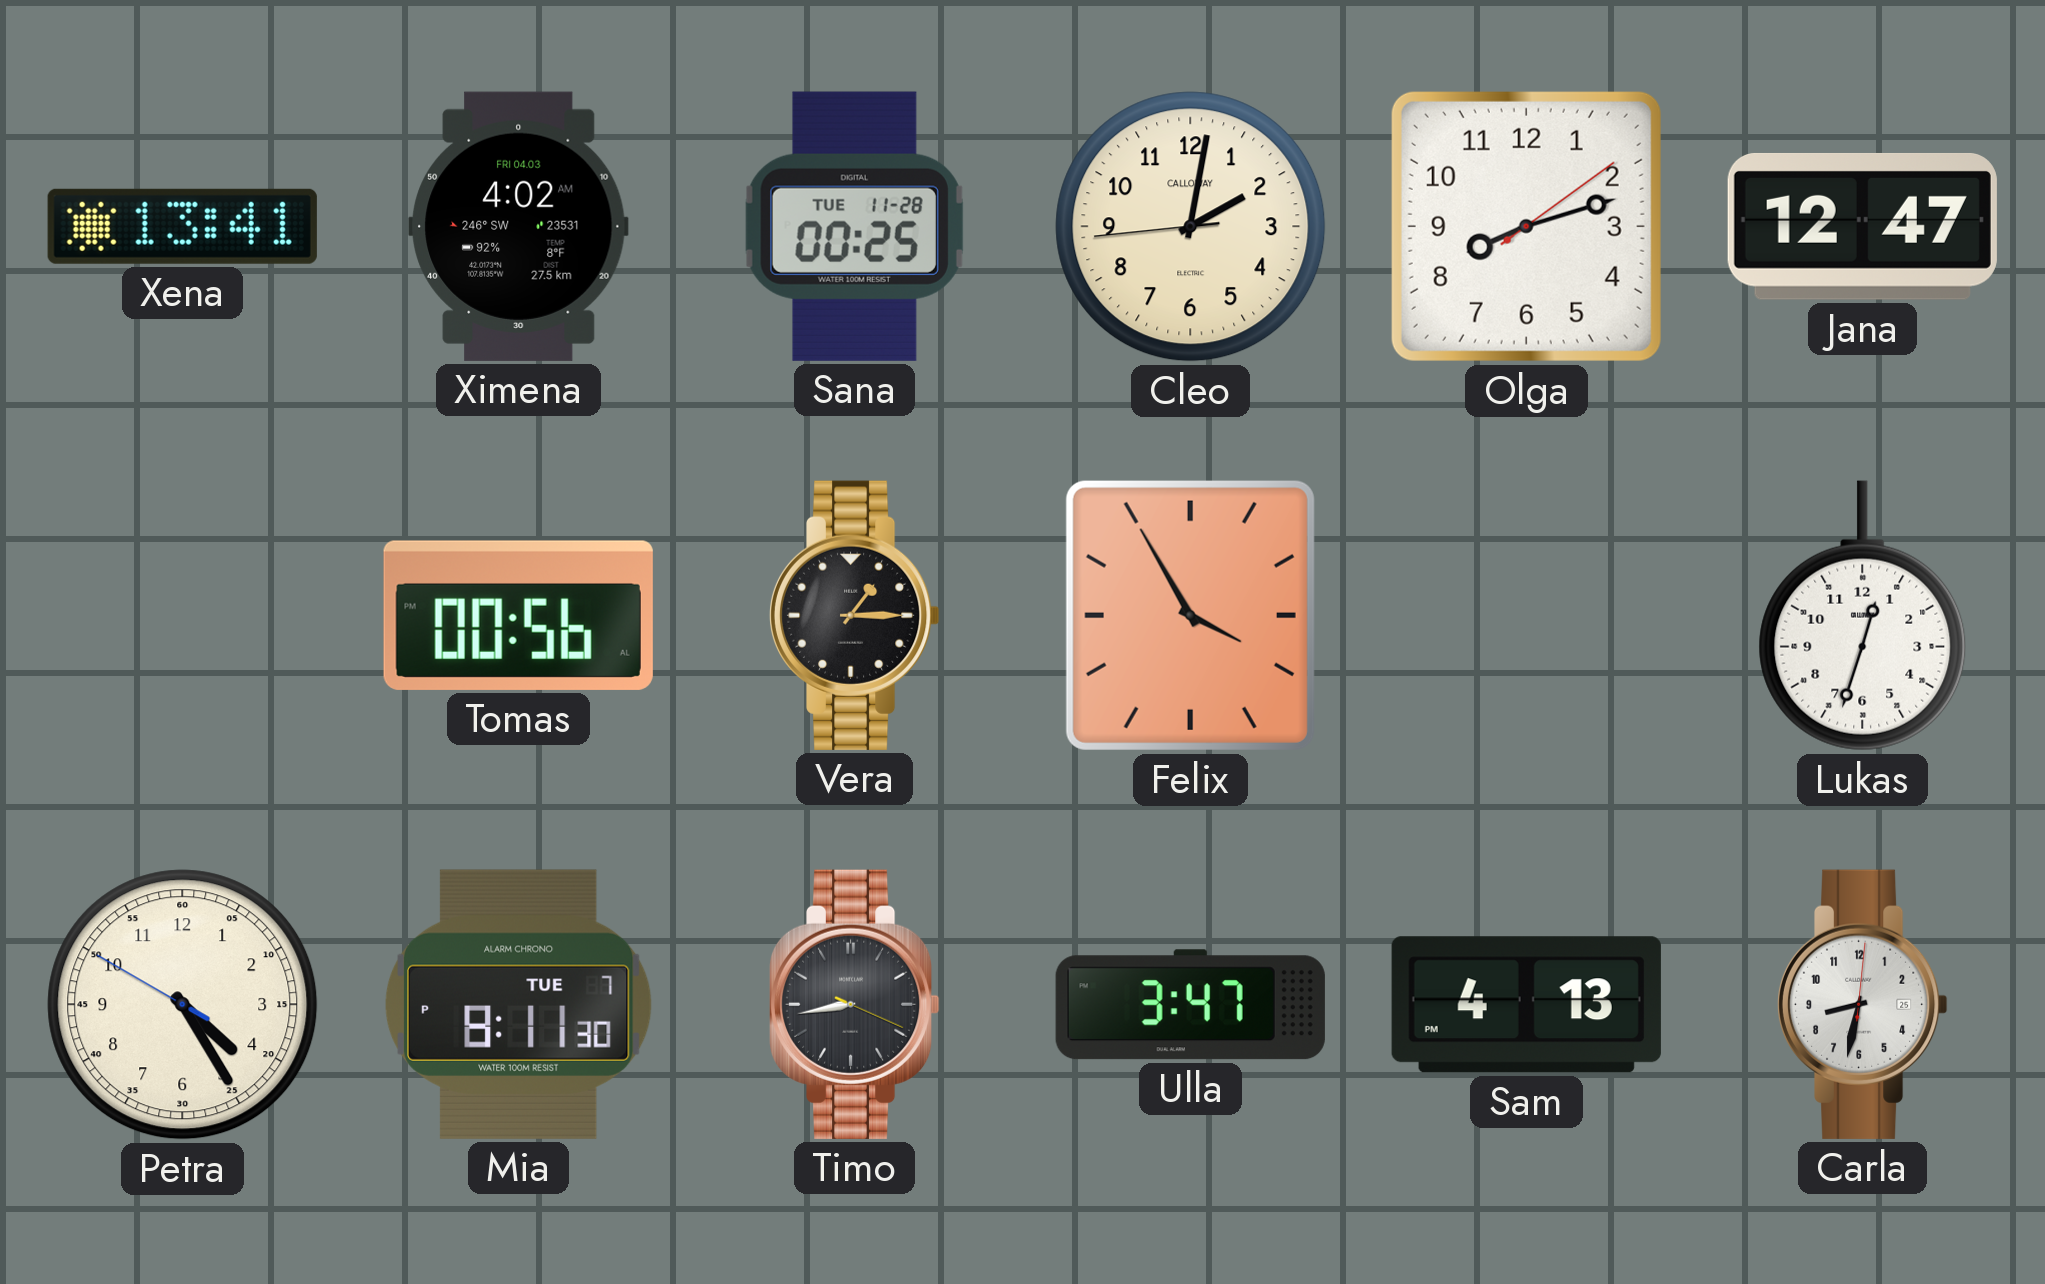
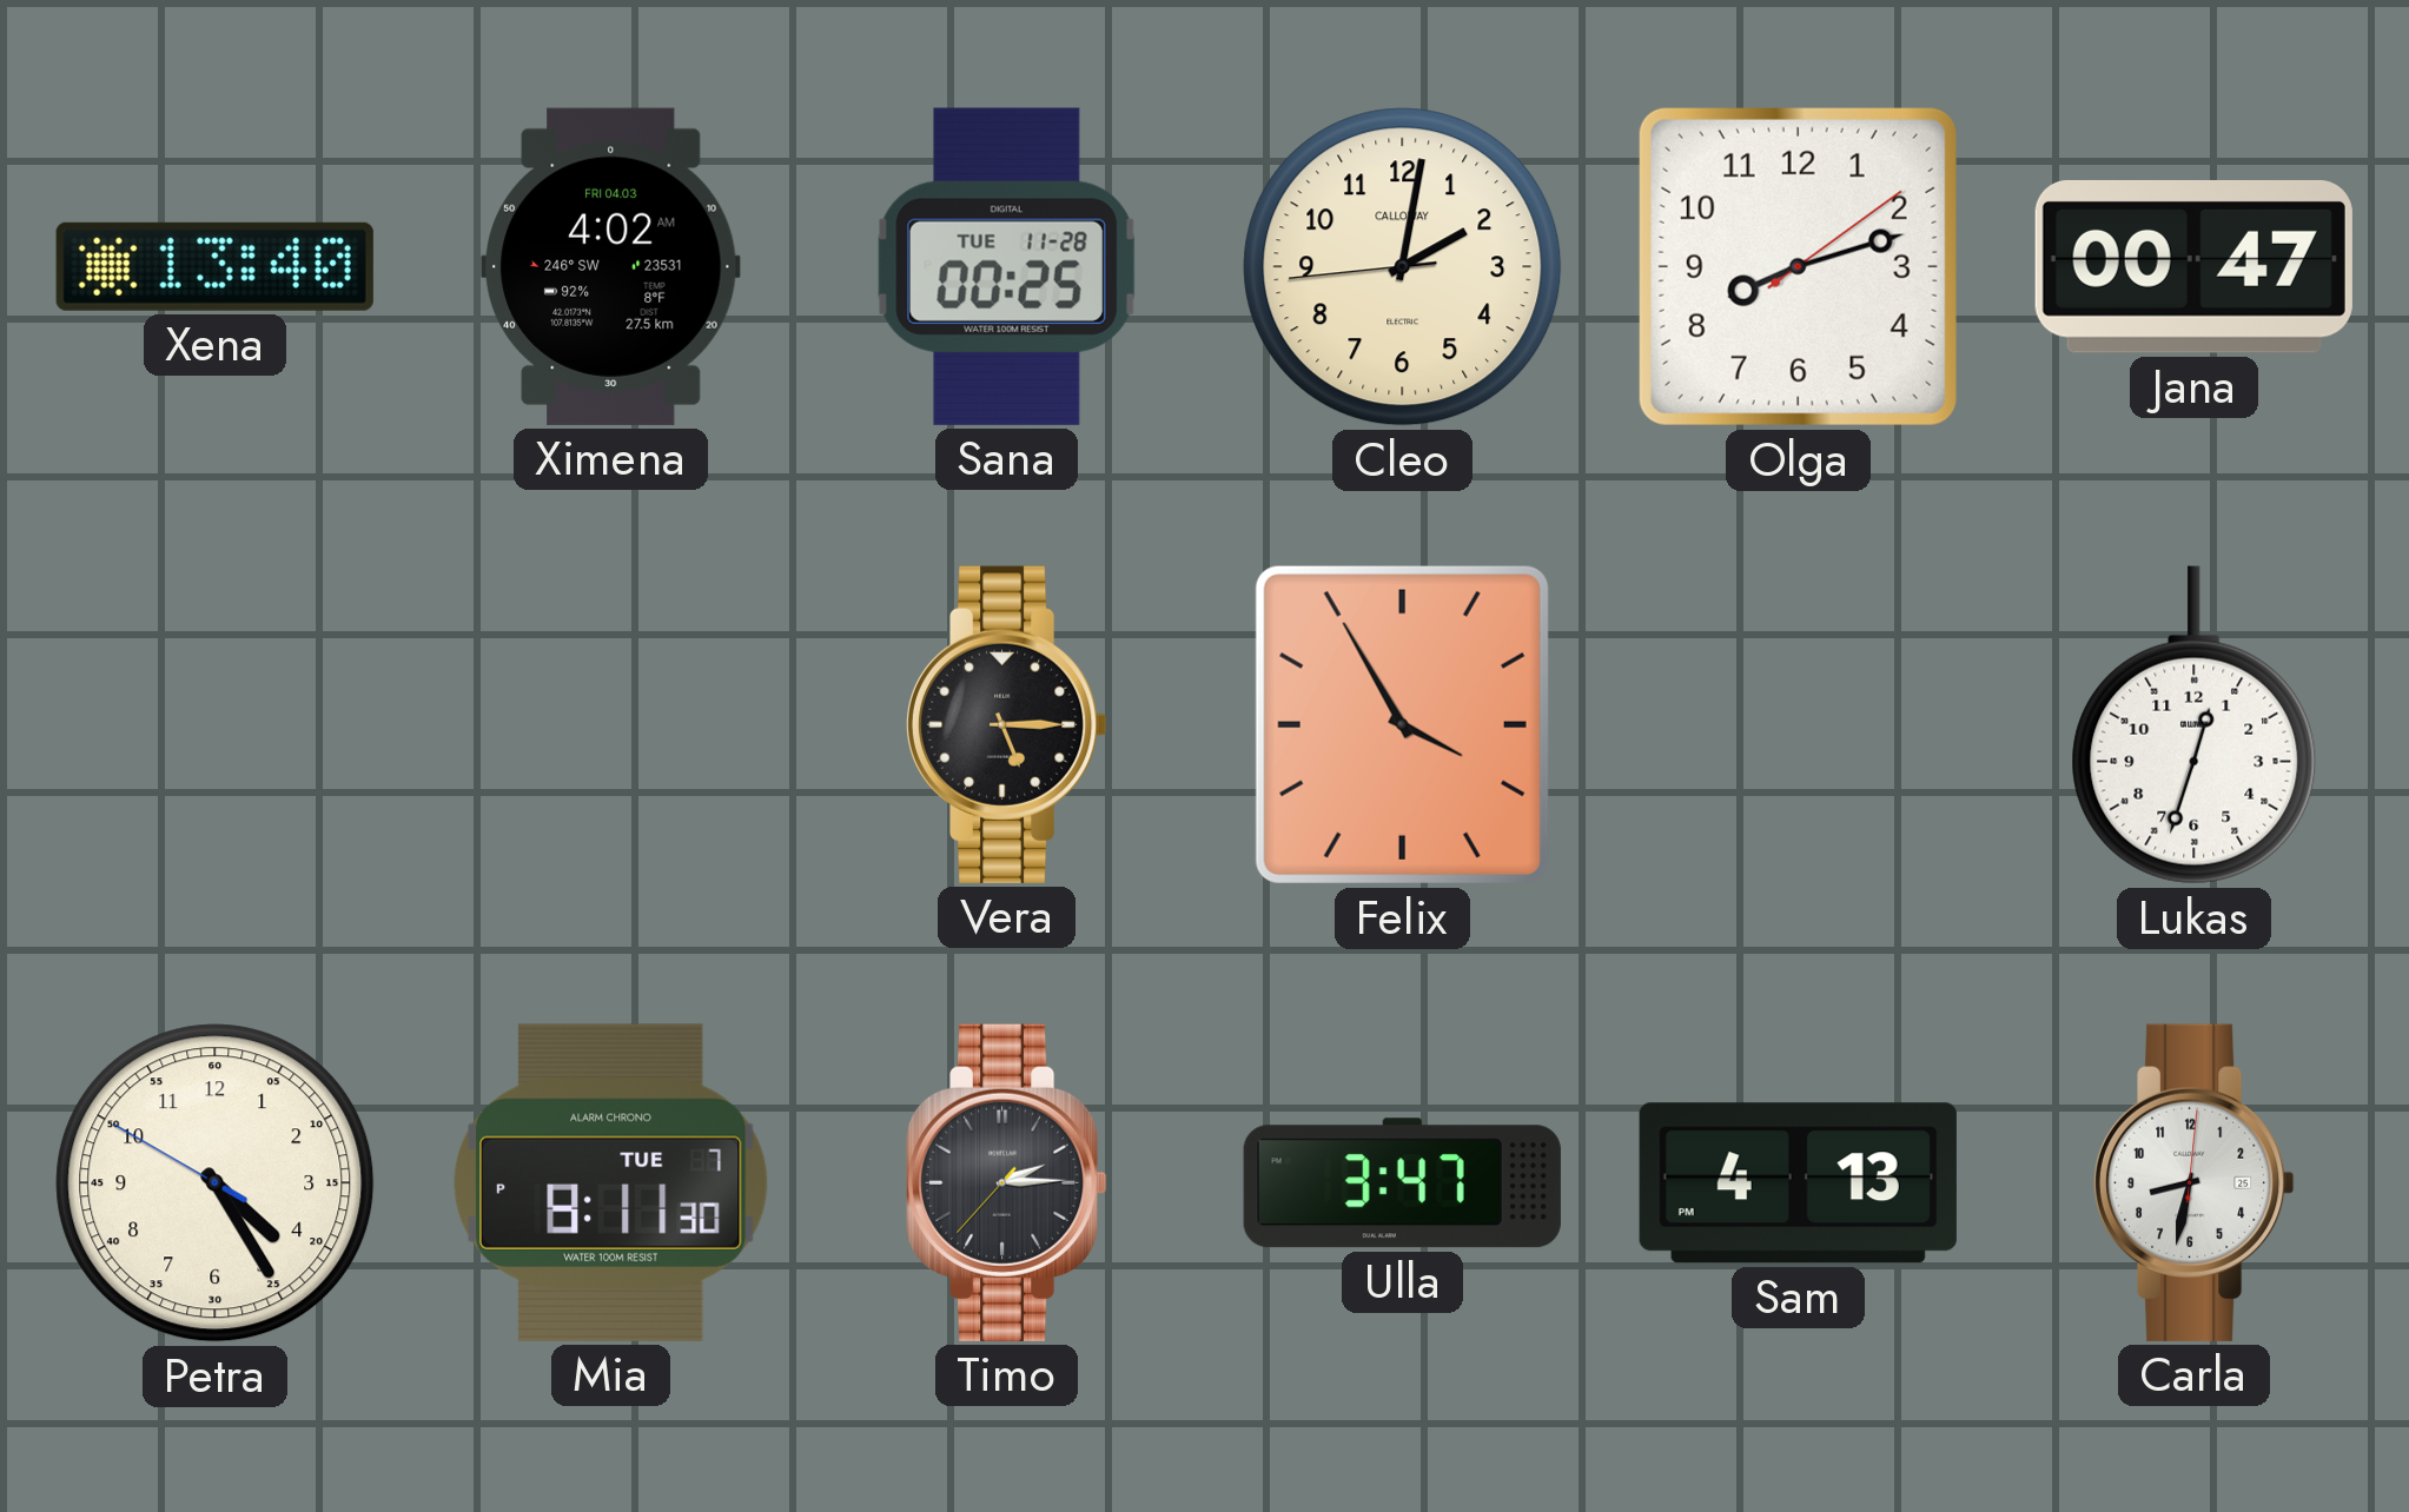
Xena: 13:41 -> 13:40 (214, 266)
Jana: 12:47 -> 00:47 (2193, 266)
Tomas: 00:56 -> none (518, 615)
Vera: 1:15 -> 5:15 (1006, 724)
Timo: 8:43 -> 2:14 (1006, 1182)
